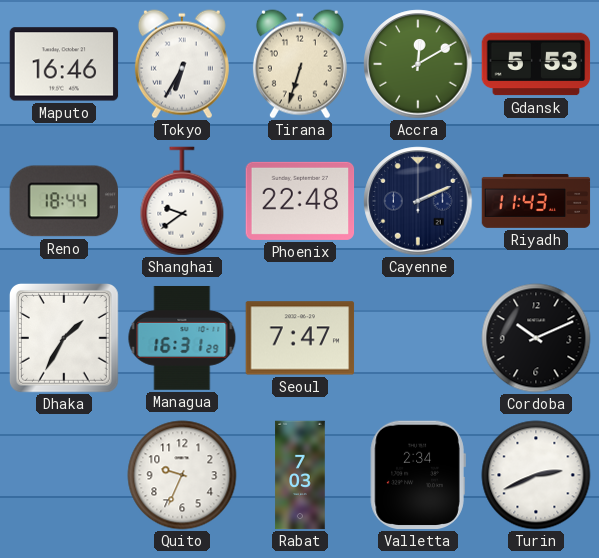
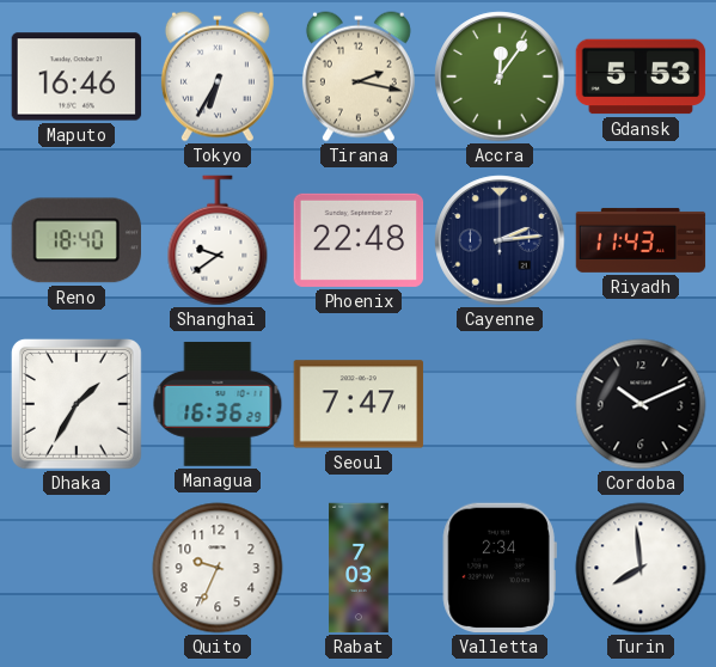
Tirana: 6:33 -> 2:17 (359, 77)
Accra: 12:10 -> 12:06 (500, 77)
Reno: 18:44 -> 18:40 (75, 240)
Cayenne: 2:11 -> 2:14 (500, 240)
Managua: 16:31 -> 16:36 (218, 404)
Turin: 2:41 -> 7:59 (641, 568)
